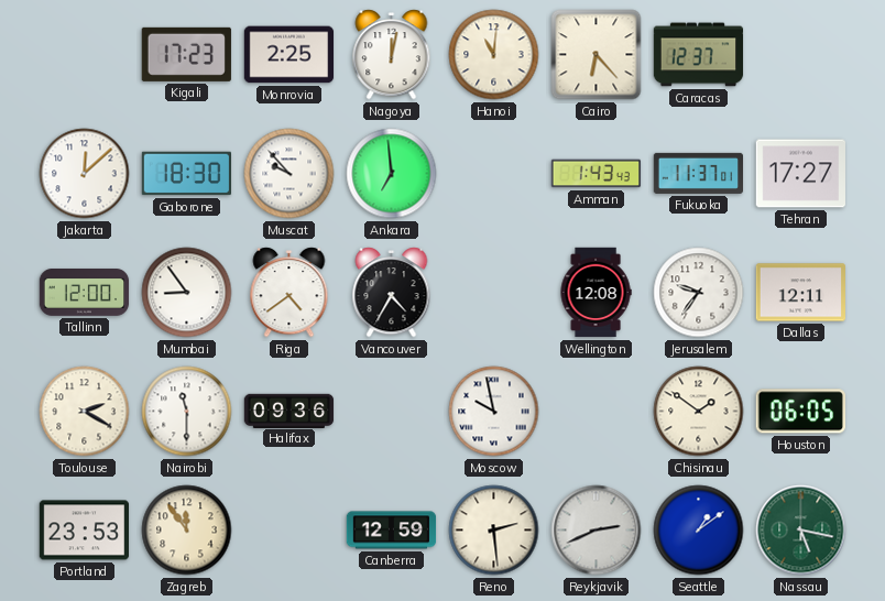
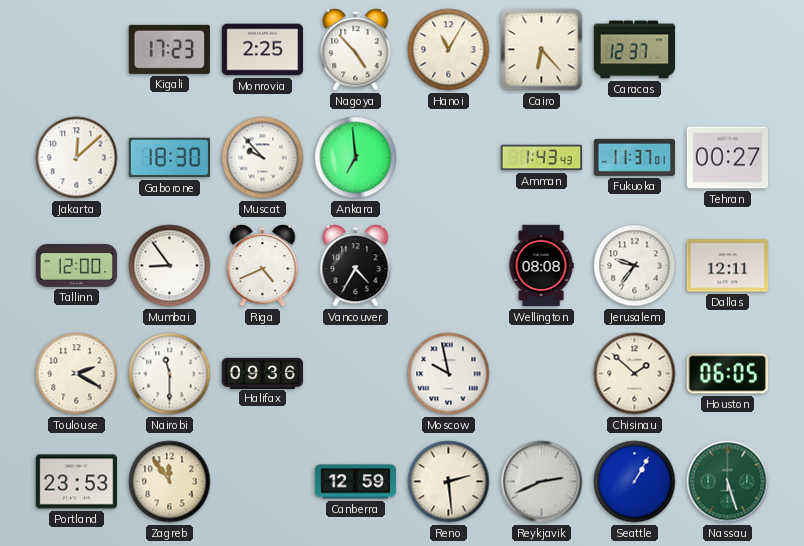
Nagoya: 12:02 -> 4:53 (356, 50)
Hanoi: 11:01 -> 11:05 (449, 50)
Tehran: 17:27 -> 00:27 (727, 158)
Riga: 4:39 -> 4:41 (263, 266)
Wellington: 12:08 -> 08:08 (541, 266)
Chisinau: 1:51 -> 1:52 (635, 374)
Seattle: 1:09 -> 1:05 (635, 482)
Nassau: 5:17 -> 5:27 (728, 482)
